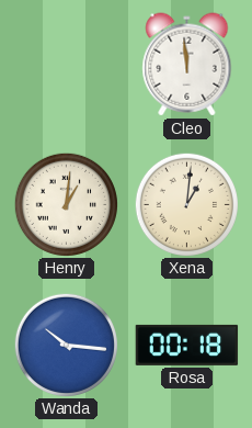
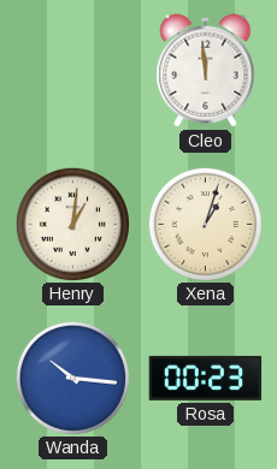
Xena: 1:01 -> 1:03 (205, 224)
Rosa: 00:18 -> 00:23 (206, 378)
